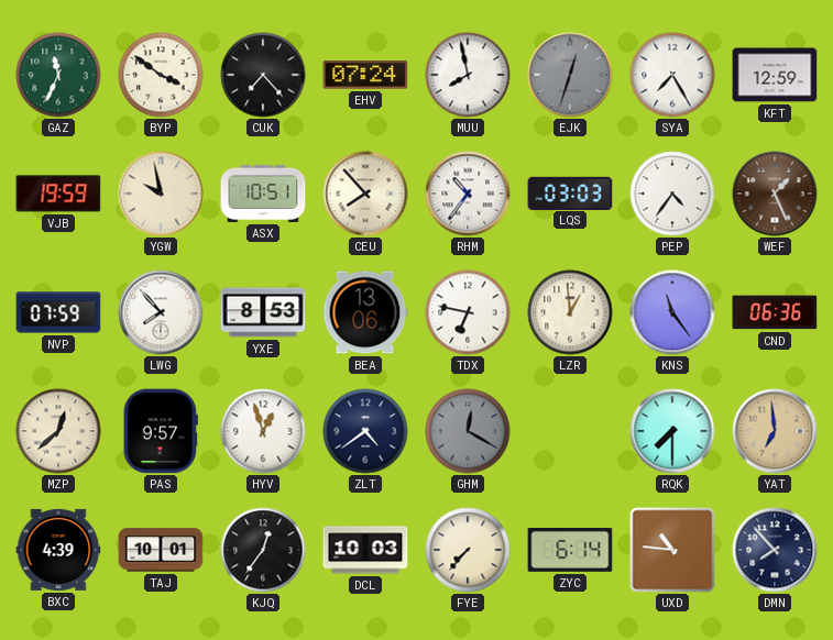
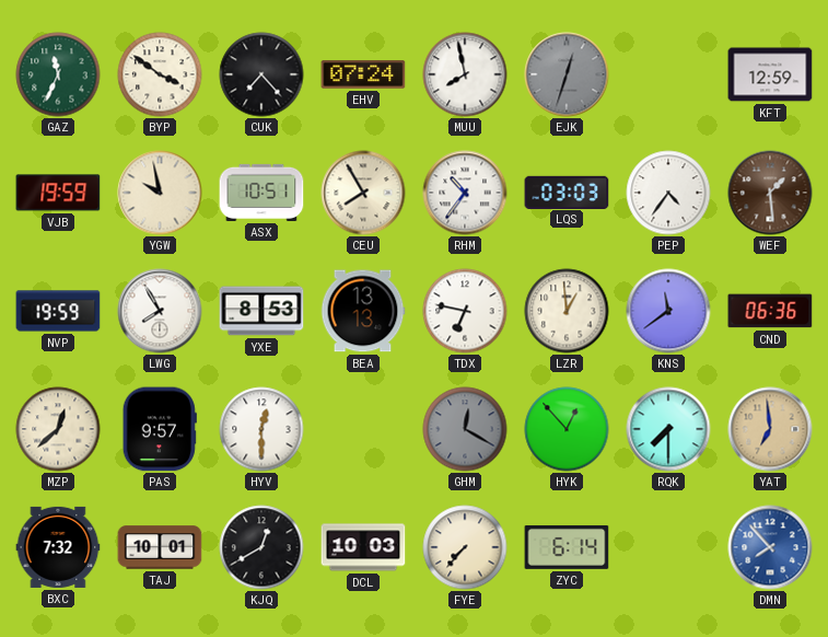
SYA: 7:25 -> none (672, 75)
CEU: 7:53 -> 7:55 (363, 193)
WEF: 1:26 -> 1:29 (770, 193)
NVP: 07:59 -> 19:59 (58, 311)
LWG: 7:53 -> 7:55 (160, 311)
BEA: 13:06 -> 13:13 (363, 311)
KNS: 11:24 -> 11:39 (668, 311)
HYV: 12:57 -> 12:30 (261, 429)
ZLT: 4:39 -> none (365, 431)
HYK: none -> 12:53 (567, 429)
BXC: 4:39 -> 7:32 (58, 547)
KJQ: 12:36 -> 12:40 (261, 547)
UXD: 10:46 -> none (672, 550)
DMN dial: navy -> blue (770, 547)
